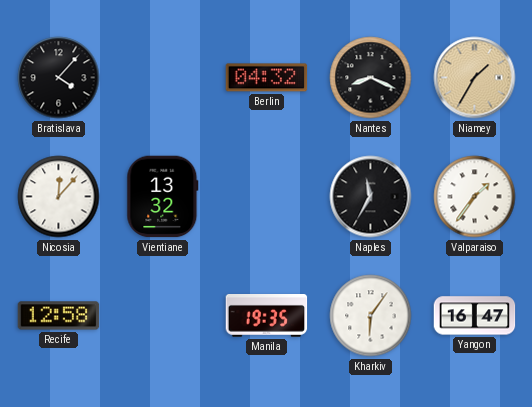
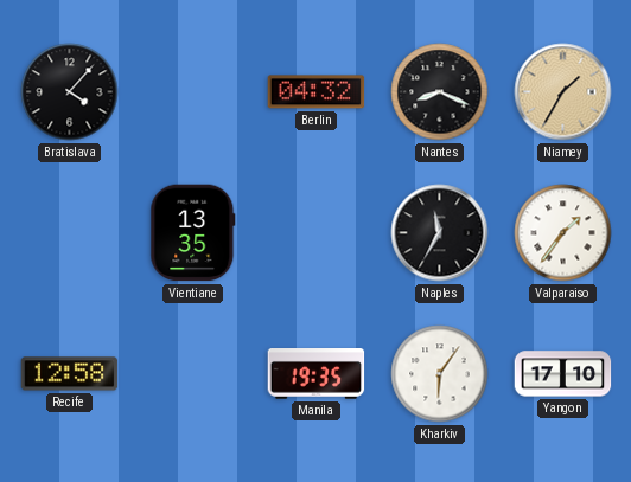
Nicosia: 12:07 -> none (59, 197)
Vientiane: 13:32 -> 13:35 (193, 233)
Yangon: 16:47 -> 17:10 (563, 374)
